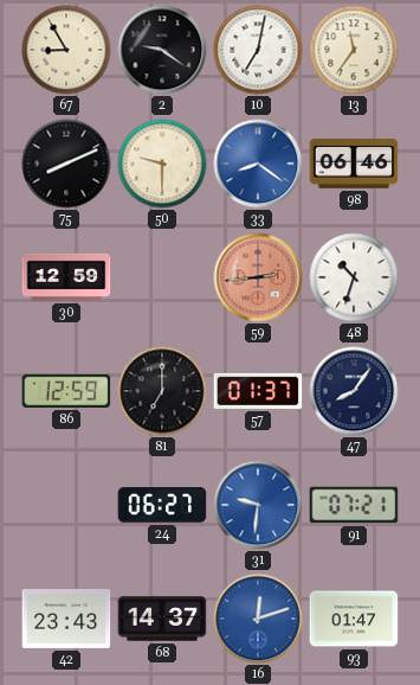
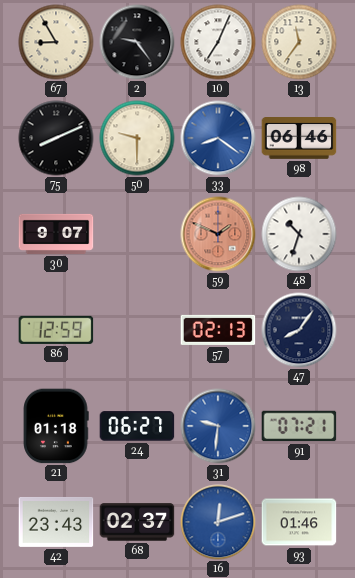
2: 9:21 -> 9:24 (137, 42)
10: 7:02 -> 7:04 (218, 42)
30: 12:59 -> 9:07 (56, 234)
59: 2:44 -> 1:49 (218, 234)
81: 7:00 -> none (162, 391)
57: 01:37 -> 02:13 (218, 330)
21: none -> 01:18 (56, 426)
68: 14:37 -> 02:37 (137, 522)
93: 01:47 -> 01:46 (299, 522)
